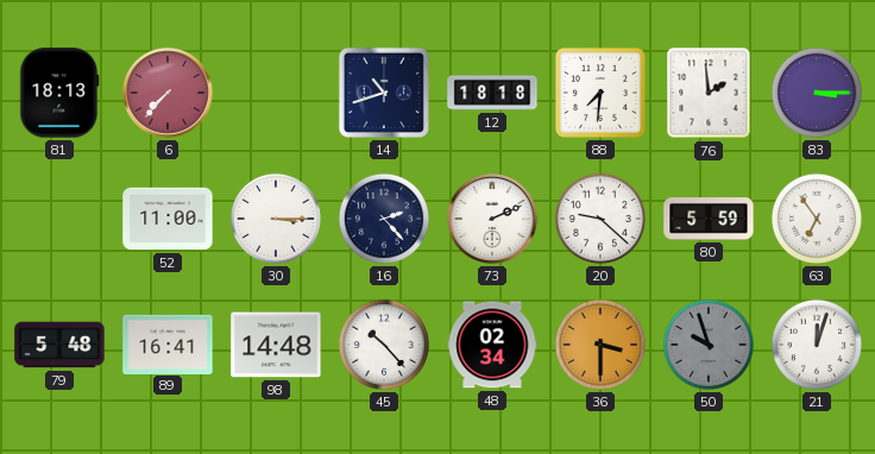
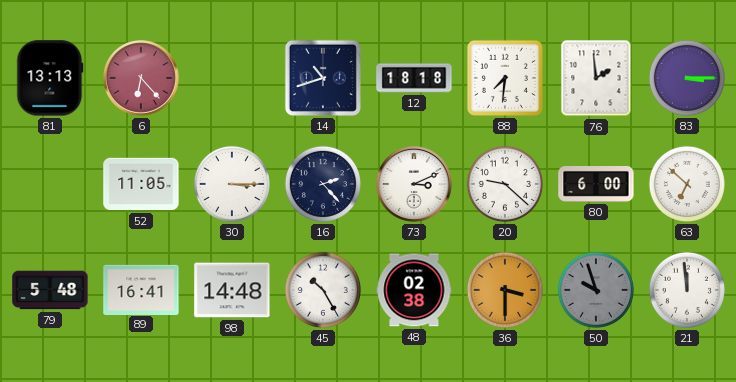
81: 18:13 -> 13:13 (50, 78)
6: 7:37 -> 6:23 (142, 79)
52: 11:00 -> 11:05 (141, 184)
73: 2:11 -> 3:11 (415, 185)
80: 5:59 -> 6:00 (596, 185)
63: 6:54 -> 6:52 (687, 184)
45: 10:23 -> 10:25 (323, 290)
48: 02:34 -> 02:38 (414, 290)
21: 12:03 -> 11:59 (687, 290)
